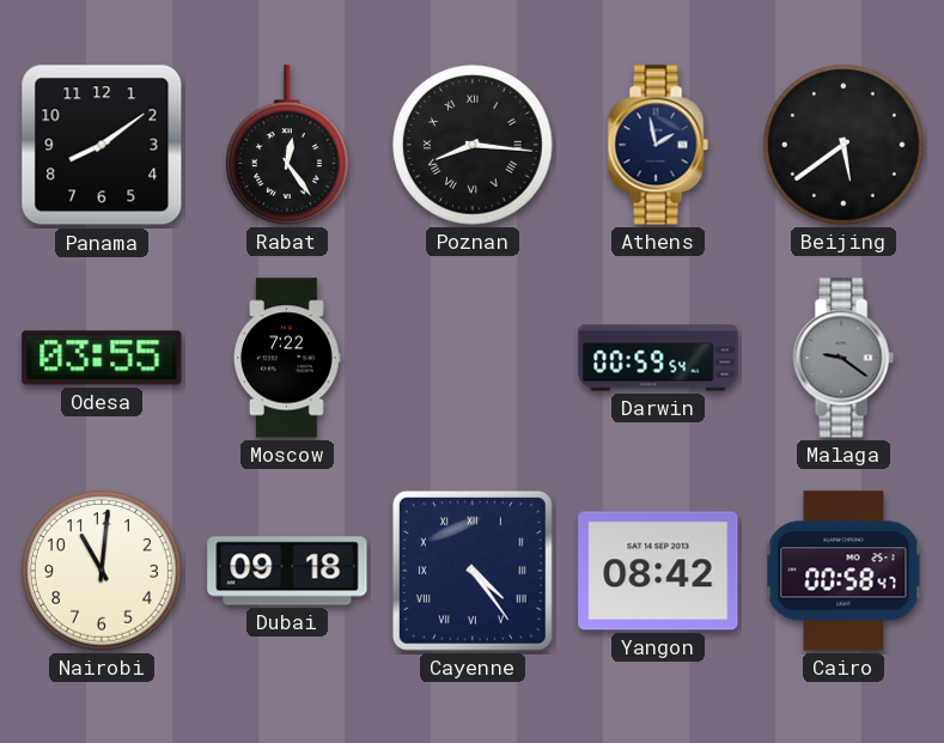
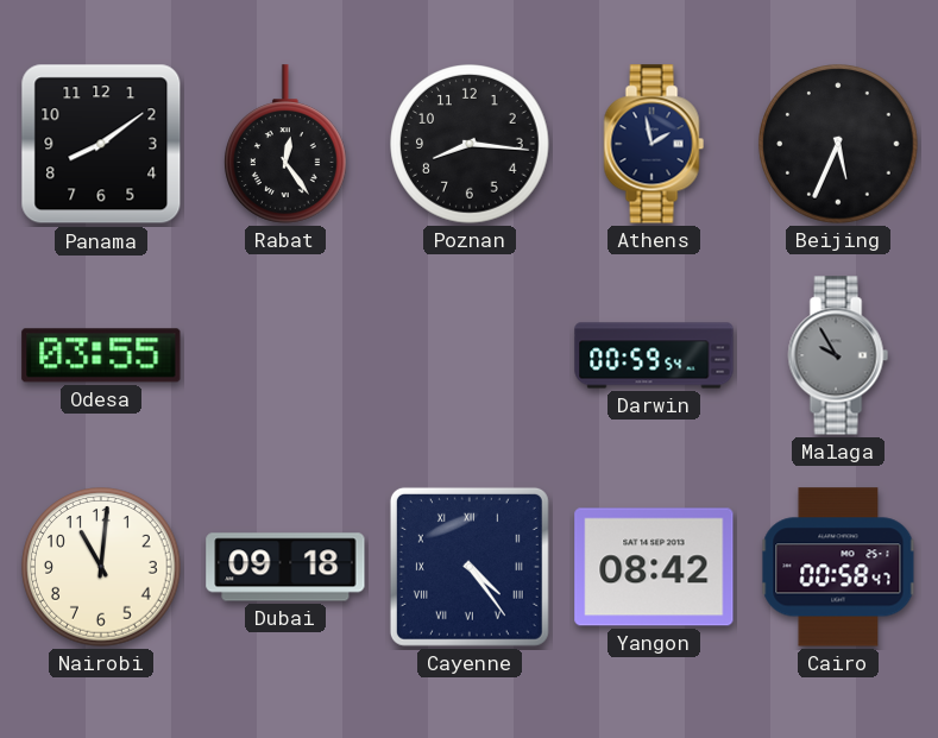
Poznan numerals: Roman -> Arabic (470, 144)
Beijing: 5:39 -> 5:34 (838, 144)
Moscow: 7:22 -> none (287, 358)
Malaga: 9:21 -> 9:55 (838, 355)
